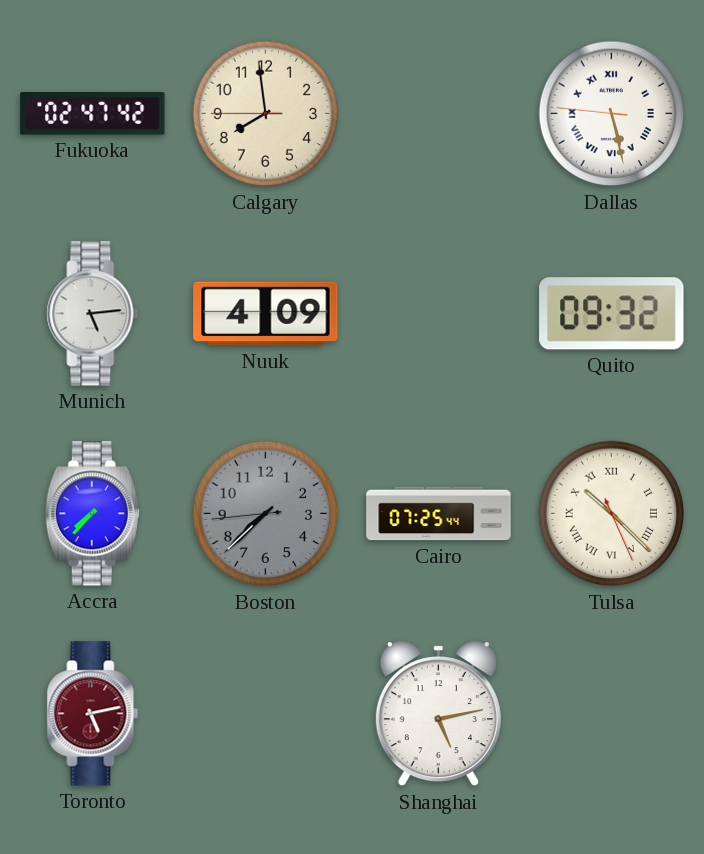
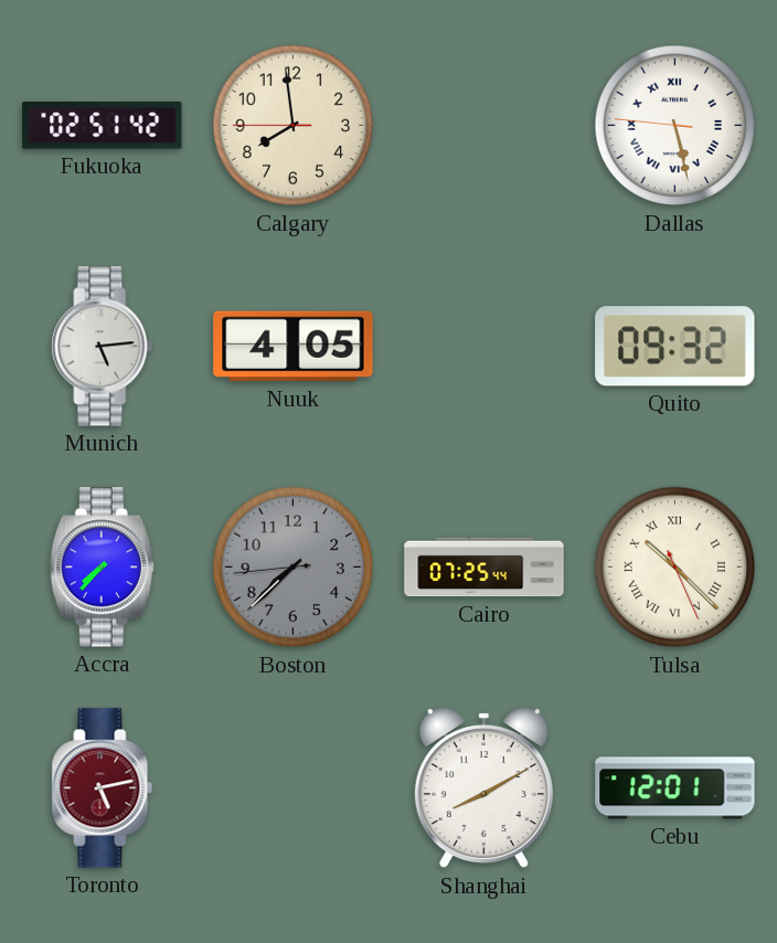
Fukuoka: 02:47 -> 02:51 (103, 126)
Nuuk: 4:09 -> 4:05 (294, 347)
Shanghai: 5:13 -> 8:10 (483, 788)
Cebu: none -> 12:01 (675, 788)
